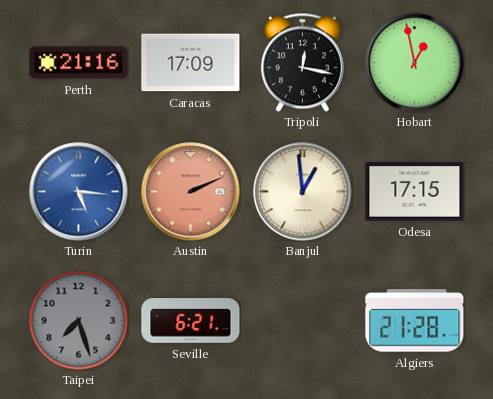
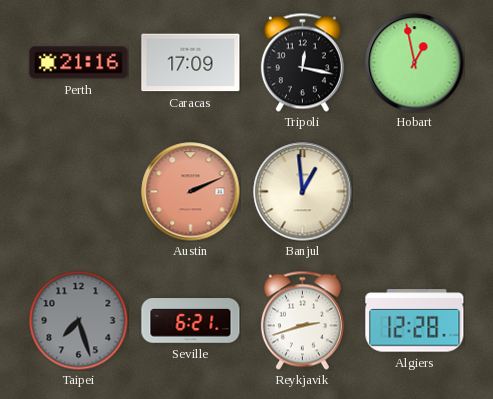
Turin: 5:16 -> none (79, 192)
Odesa: 17:15 -> none (415, 192)
Reykjavik: none -> 2:42 (302, 320)
Algiers: 21:28 -> 12:28 (415, 321)
